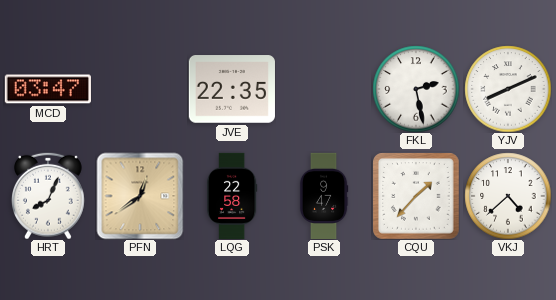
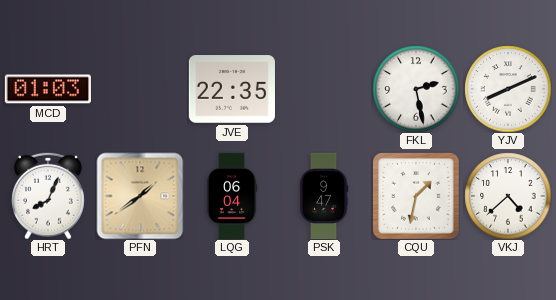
MCD: 03:47 -> 01:03 (48, 89)
PFN: 12:39 -> 1:39 (140, 196)
LQG: 22:58 -> 06:04 (232, 195)
CQU: 1:37 -> 1:32 (416, 196)
